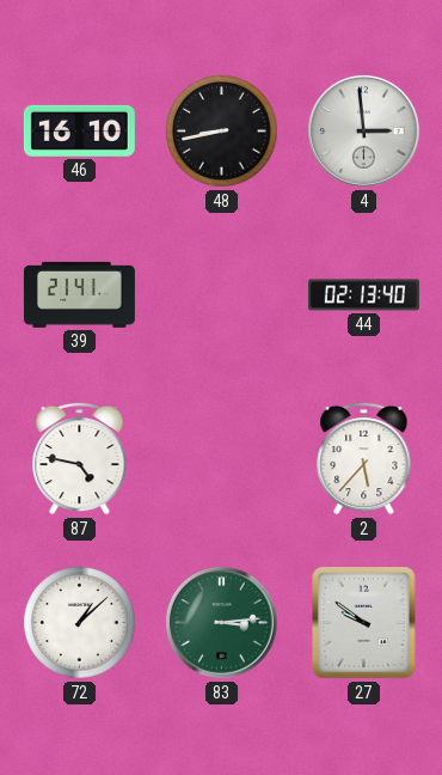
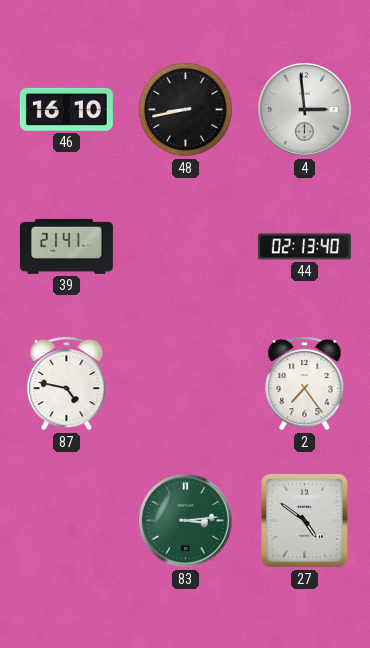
2: 5:37 -> 7:24 (305, 383)
72: 1:08 -> none (80, 623)
27: 9:51 -> 4:51 (305, 521)
